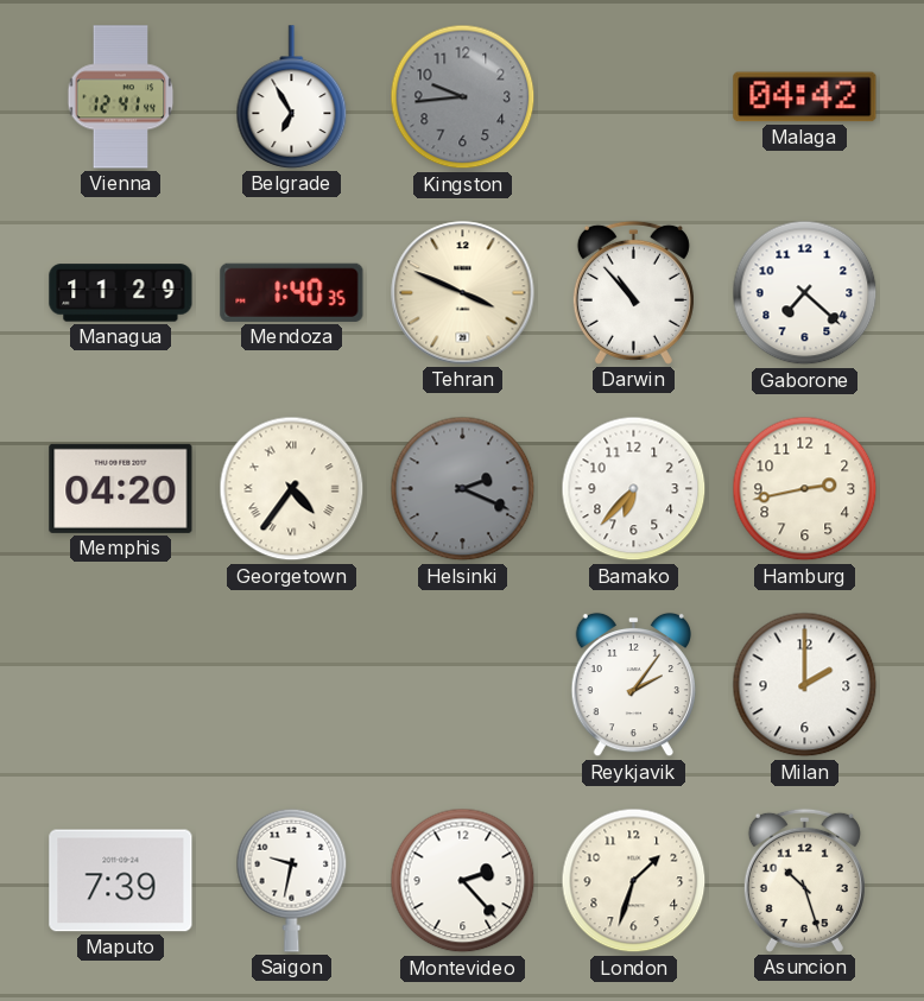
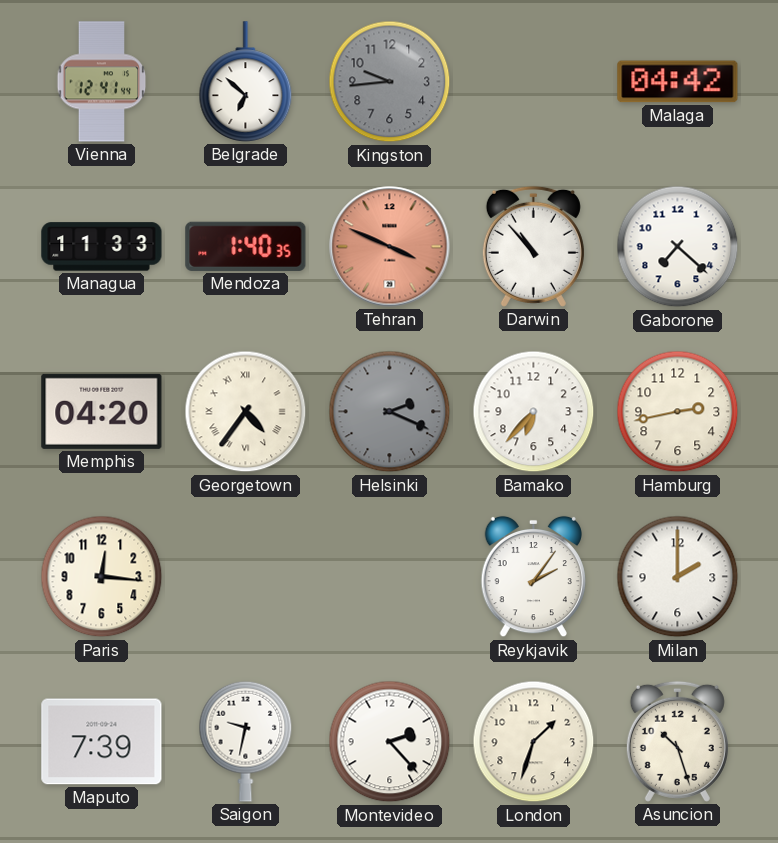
Belgrade: 6:55 -> 6:52 (246, 82)
Managua: 11:29 -> 11:33 (102, 247)
Tehran dial: cream -> salmon (390, 247)
Paris: none -> 12:16 (102, 577)
